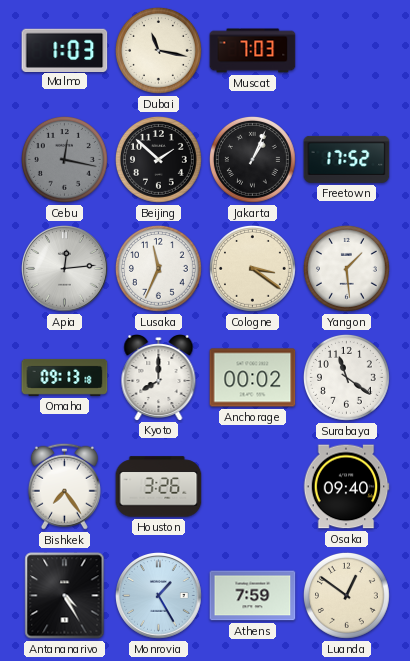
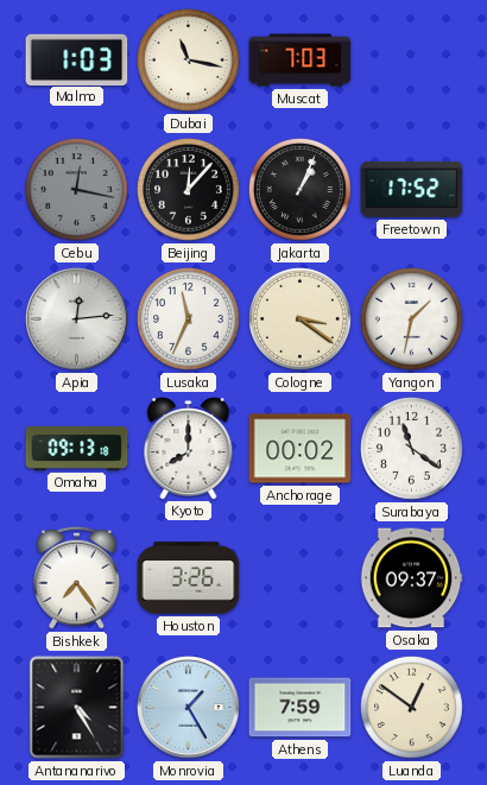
Beijing: 1:52 -> 12:07 (188, 189)
Yangon: 1:29 -> 1:32 (411, 318)
Osaka: 09:40 -> 09:37 (411, 578)
